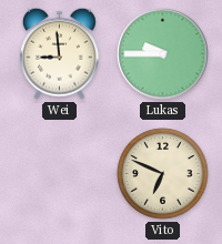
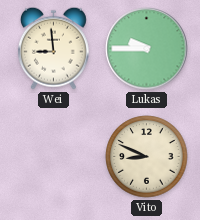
Vito: 6:49 -> 8:49 (147, 157)
